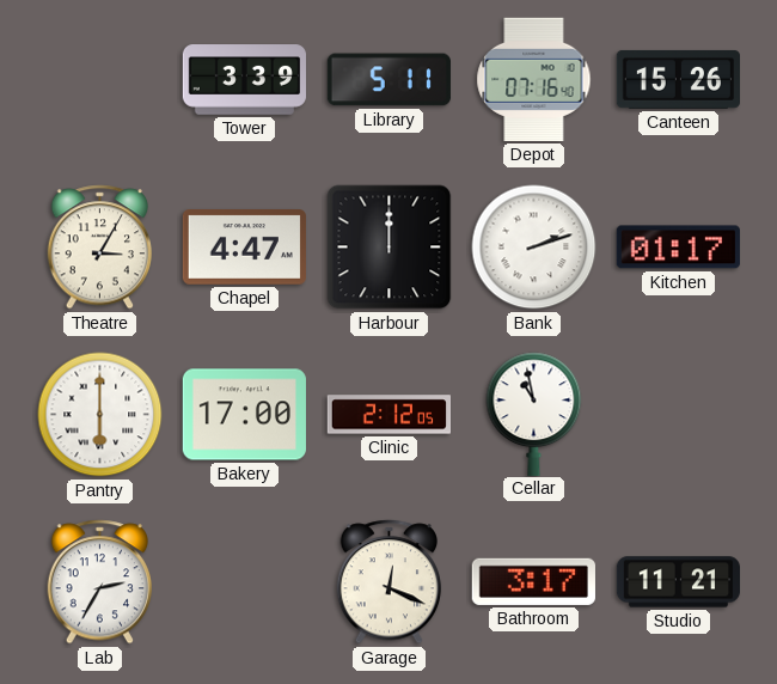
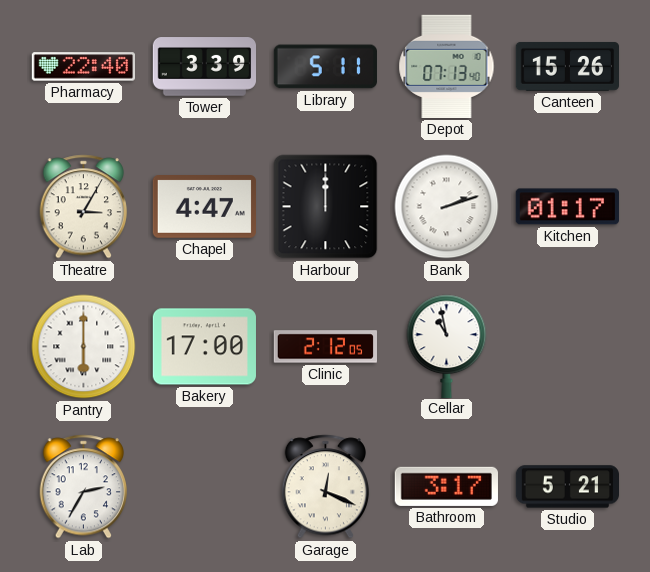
Pharmacy: none -> 22:40 (83, 67)
Depot: 07:16 -> 07:13 (447, 66)
Studio: 11:21 -> 5:21 (567, 487)
